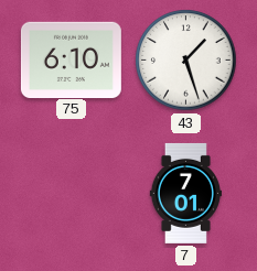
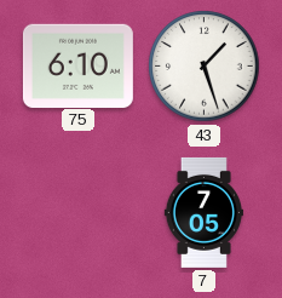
7: 7:01 -> 7:05 (203, 212)
